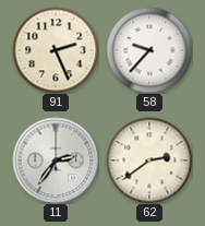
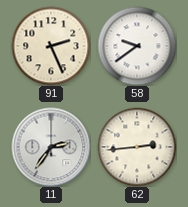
58: 9:37 -> 9:39 (137, 46)
62: 2:39 -> 2:44 (137, 147)
